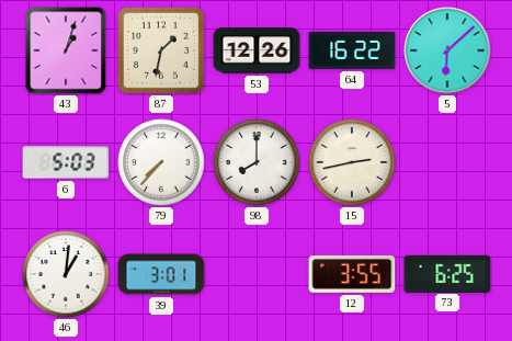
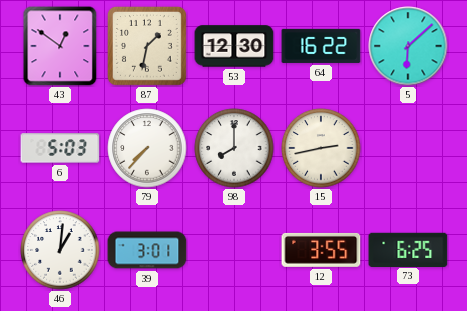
43: 1:03 -> 12:51 (60, 46)
53: 12:26 -> 12:30 (234, 46)
